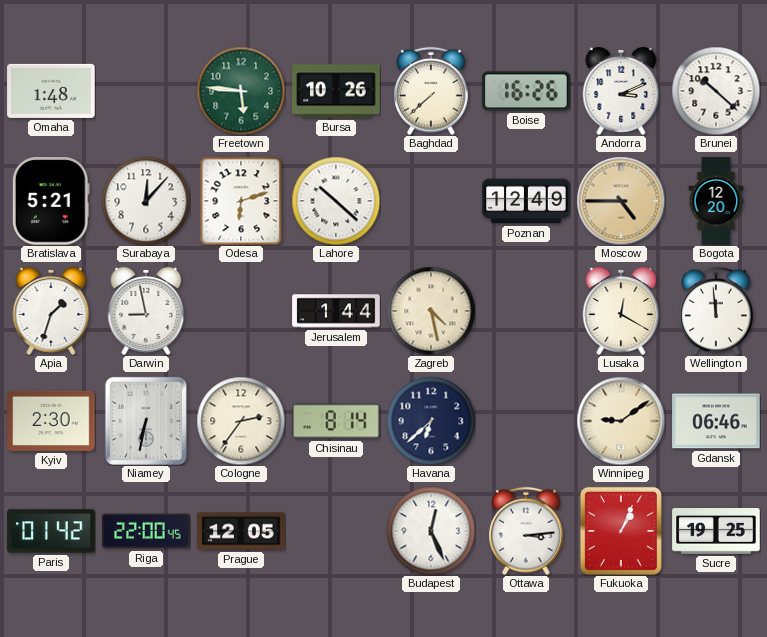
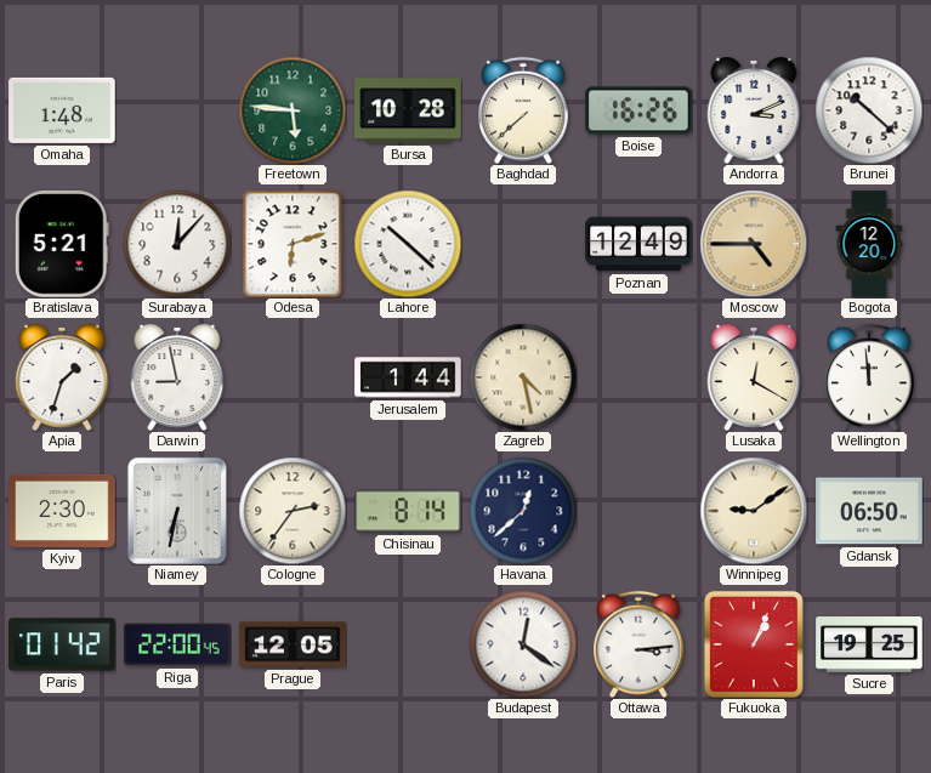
Bursa: 10:26 -> 10:28 (408, 110)
Havana: 6:38 -> 12:38 (523, 511)
Gdansk: 06:46 -> 06:50 (869, 511)
Budapest: 12:26 -> 12:21 (523, 644)
